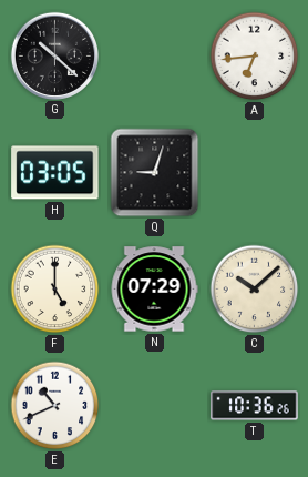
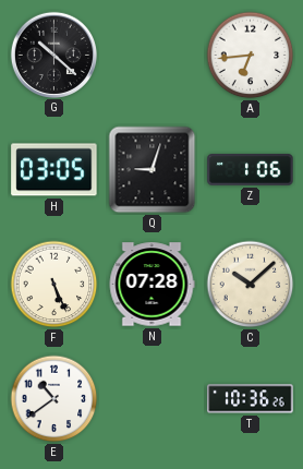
Z: none -> 1:06 (251, 170)
F: 5:00 -> 5:26 (54, 285)
N: 07:29 -> 07:28 (152, 285)
E: 10:41 -> 10:39 (54, 399)
